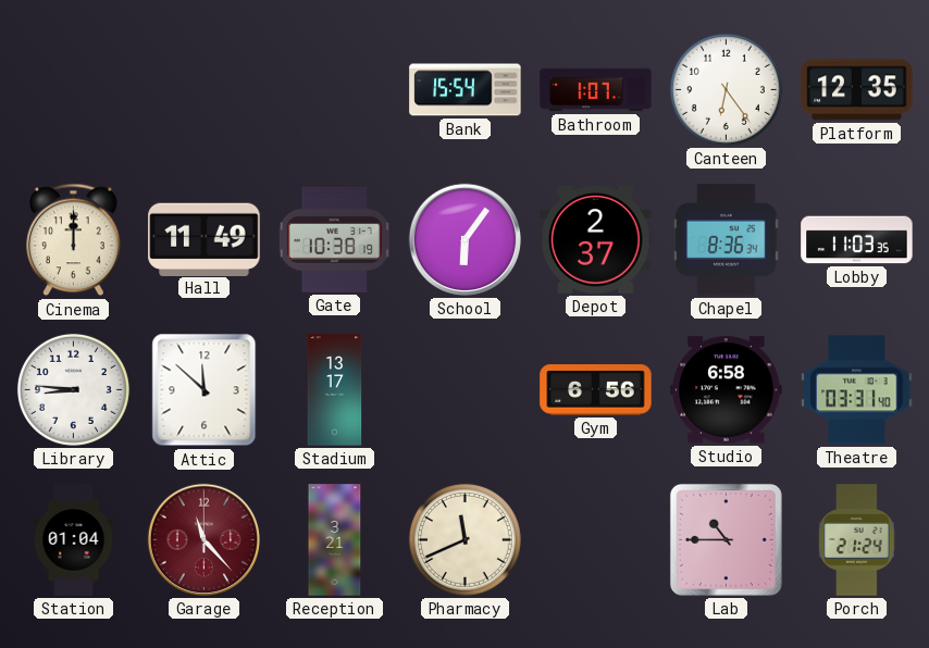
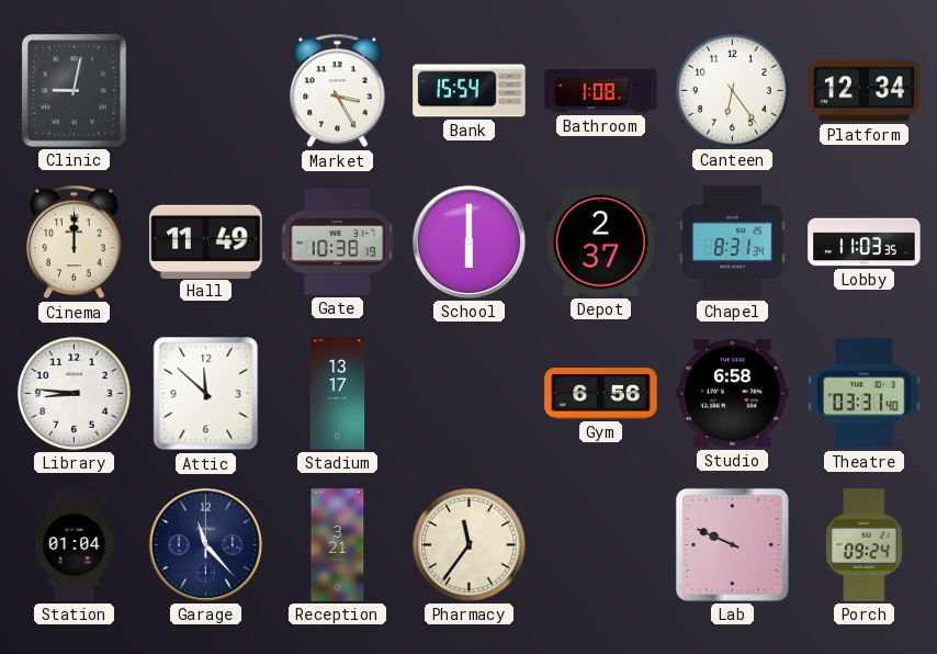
Clinic: none -> 9:02 (75, 91)
Market: none -> 3:25 (338, 91)
Bathroom: 1:07 -> 1:08 (601, 91)
Platform: 12:35 -> 12:34 (865, 91)
School: 6:06 -> 6:00 (468, 241)
Chapel: 8:36 -> 8:31 (733, 243)
Garage dial: burgundy -> navy (205, 544)
Pharmacy: 11:41 -> 11:36 (468, 544)
Lab: 10:45 -> 9:49 (732, 544)
Porch: 21:24 -> 09:24 (865, 545)
